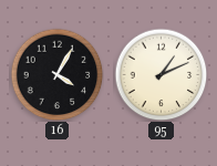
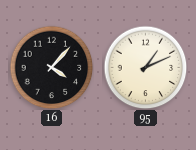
16: 4:05 -> 4:07 (51, 67)
